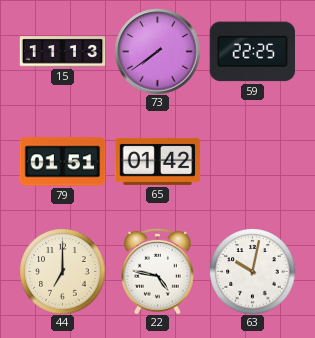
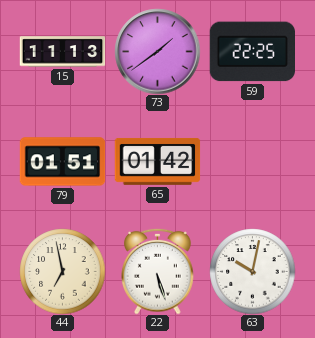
73: 7:39 -> 1:39 (157, 51)
44: 7:00 -> 6:58 (62, 271)
22: 4:47 -> 5:27 (158, 271)
